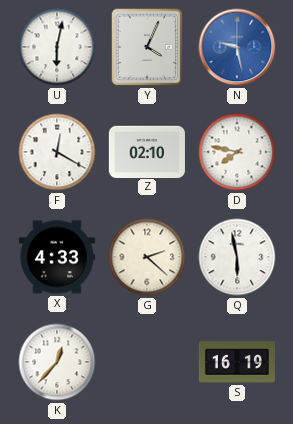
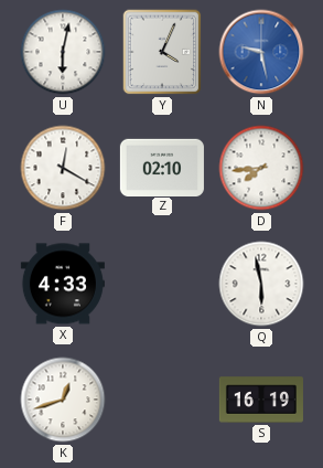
D: 7:47 -> 7:44 (261, 168)
G: 2:22 -> none (147, 257)
K: 12:37 -> 12:42 (63, 400)
